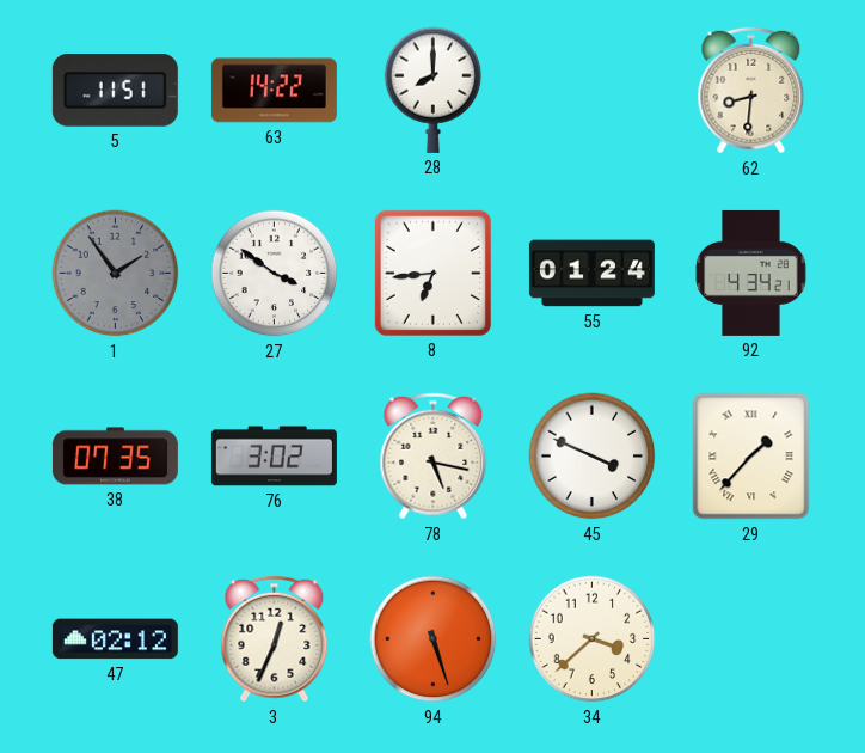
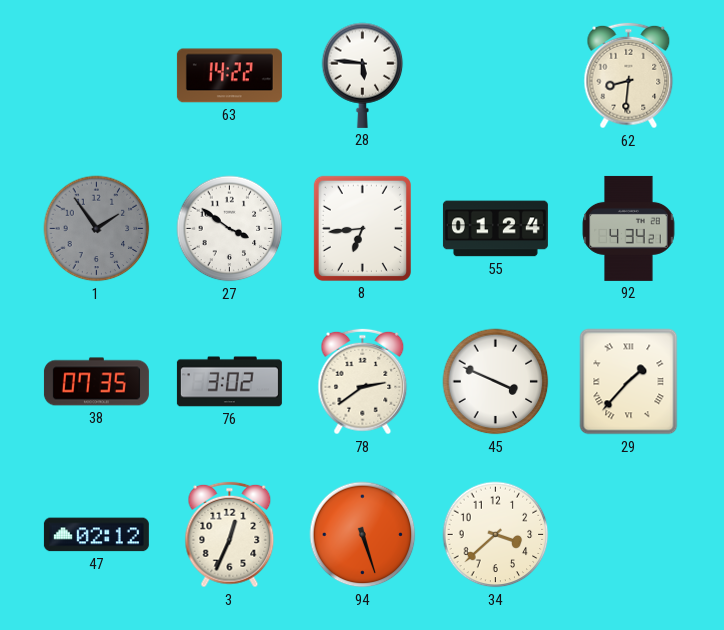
5: 11:51 -> none (115, 91)
28: 8:00 -> 5:46 (363, 75)
78: 5:17 -> 2:39 (363, 382)
